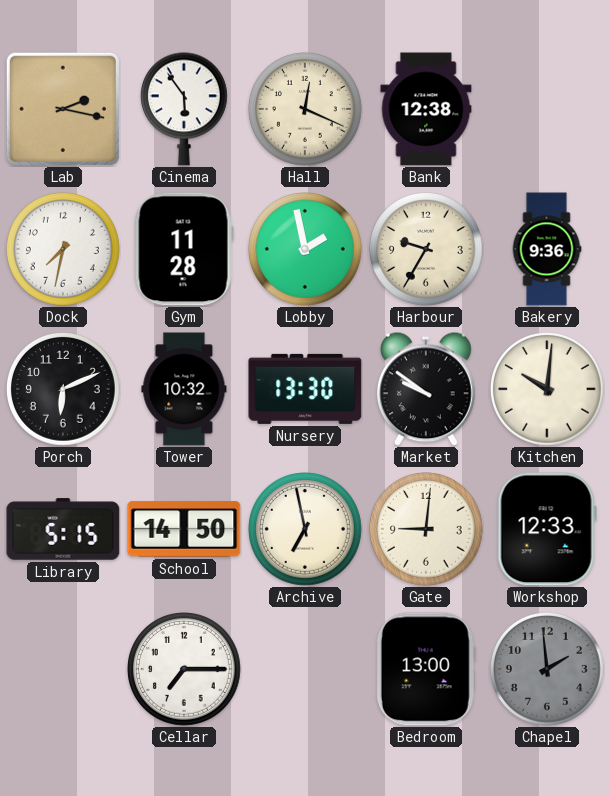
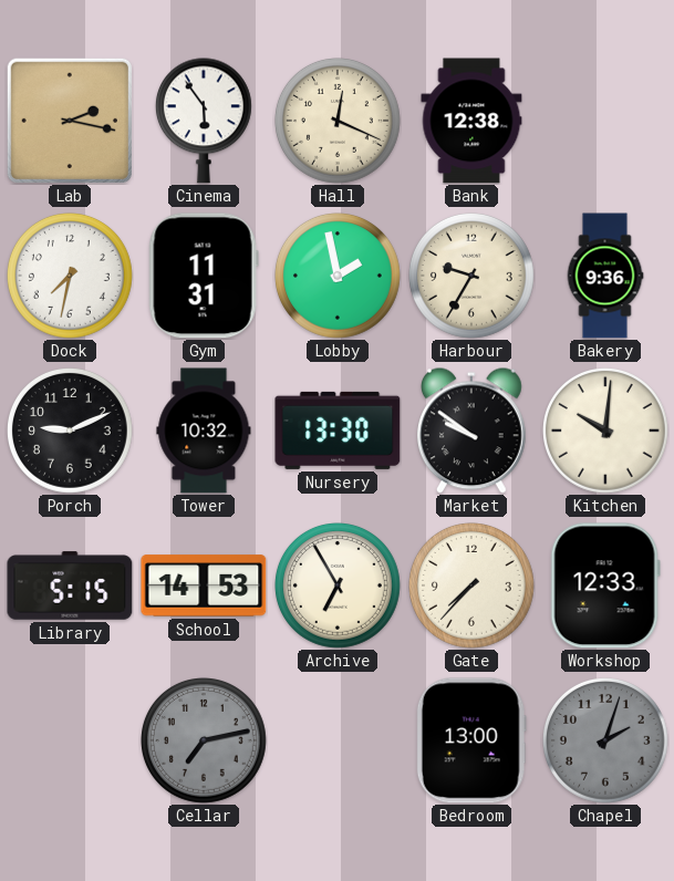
Gym: 11:28 -> 11:31 (204, 276)
Porch: 6:11 -> 9:11 (71, 432)
School: 14:50 -> 14:53 (204, 585)
Archive: 6:58 -> 6:55 (339, 587)
Gate: 9:01 -> 7:37 (473, 587)
Cellar: 7:15 -> 7:13 (205, 742)
Cellar dial: white -> grey (205, 742)
Chapel: 1:59 -> 2:03 (606, 742)
